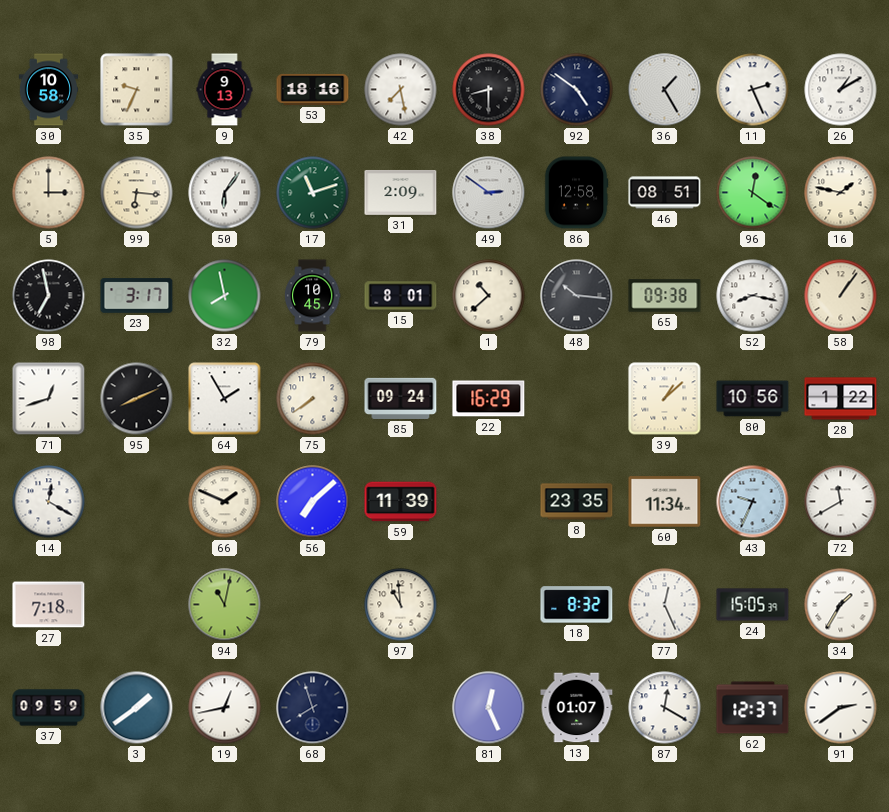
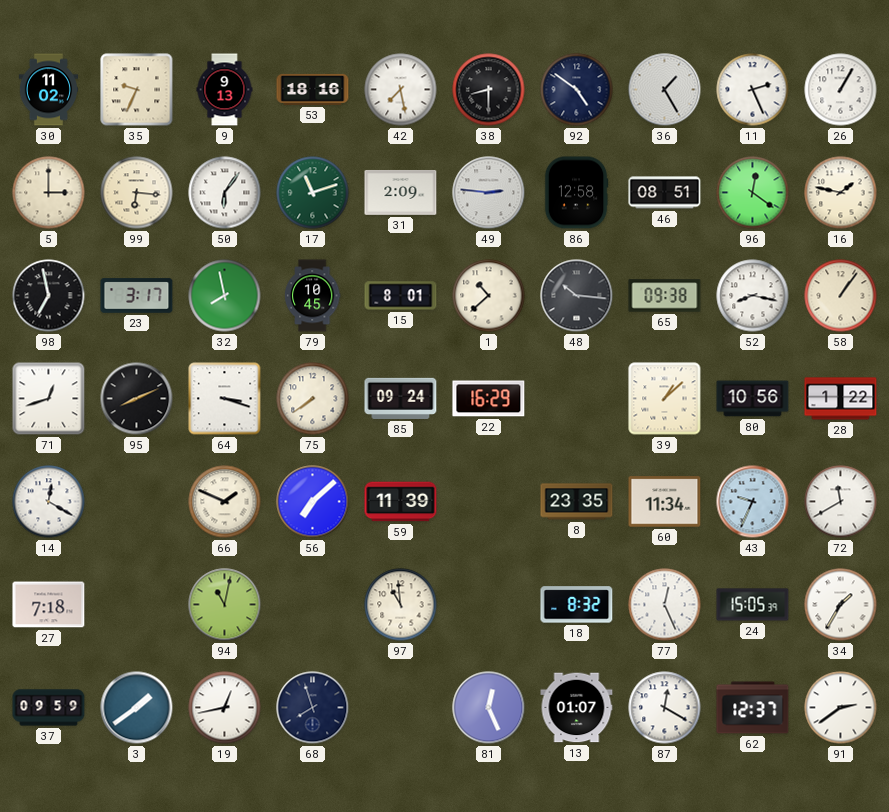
30: 10:58 -> 11:02 (48, 90)
26: 1:10 -> 1:05 (841, 90)
49: 2:51 -> 2:46 (489, 193)
64: 1:55 -> 3:18 (225, 399)
